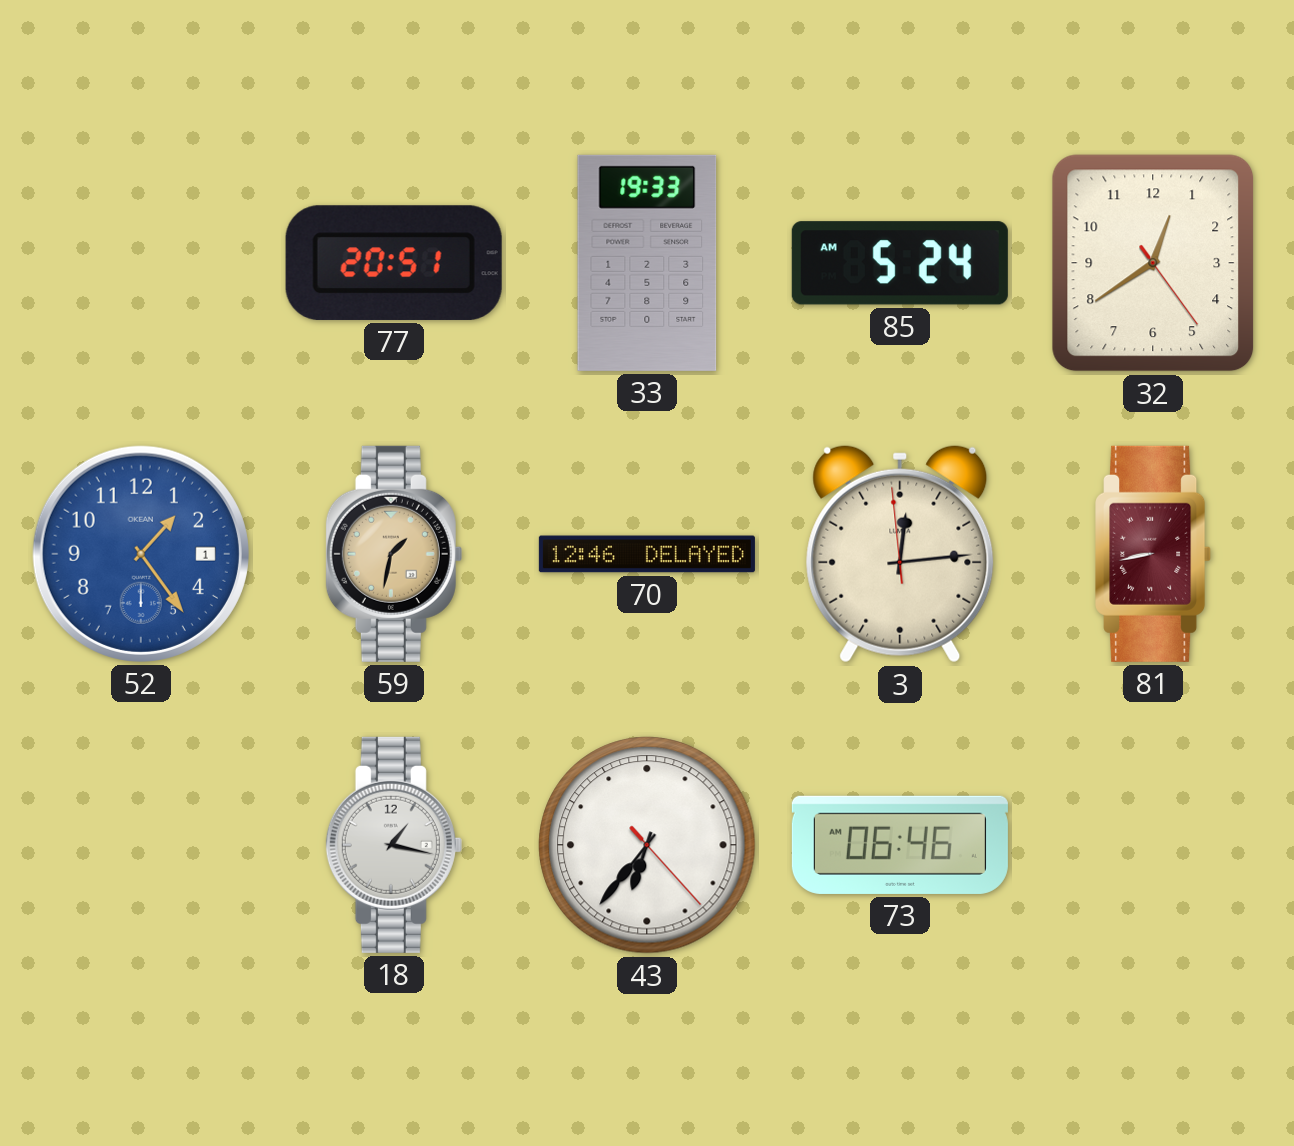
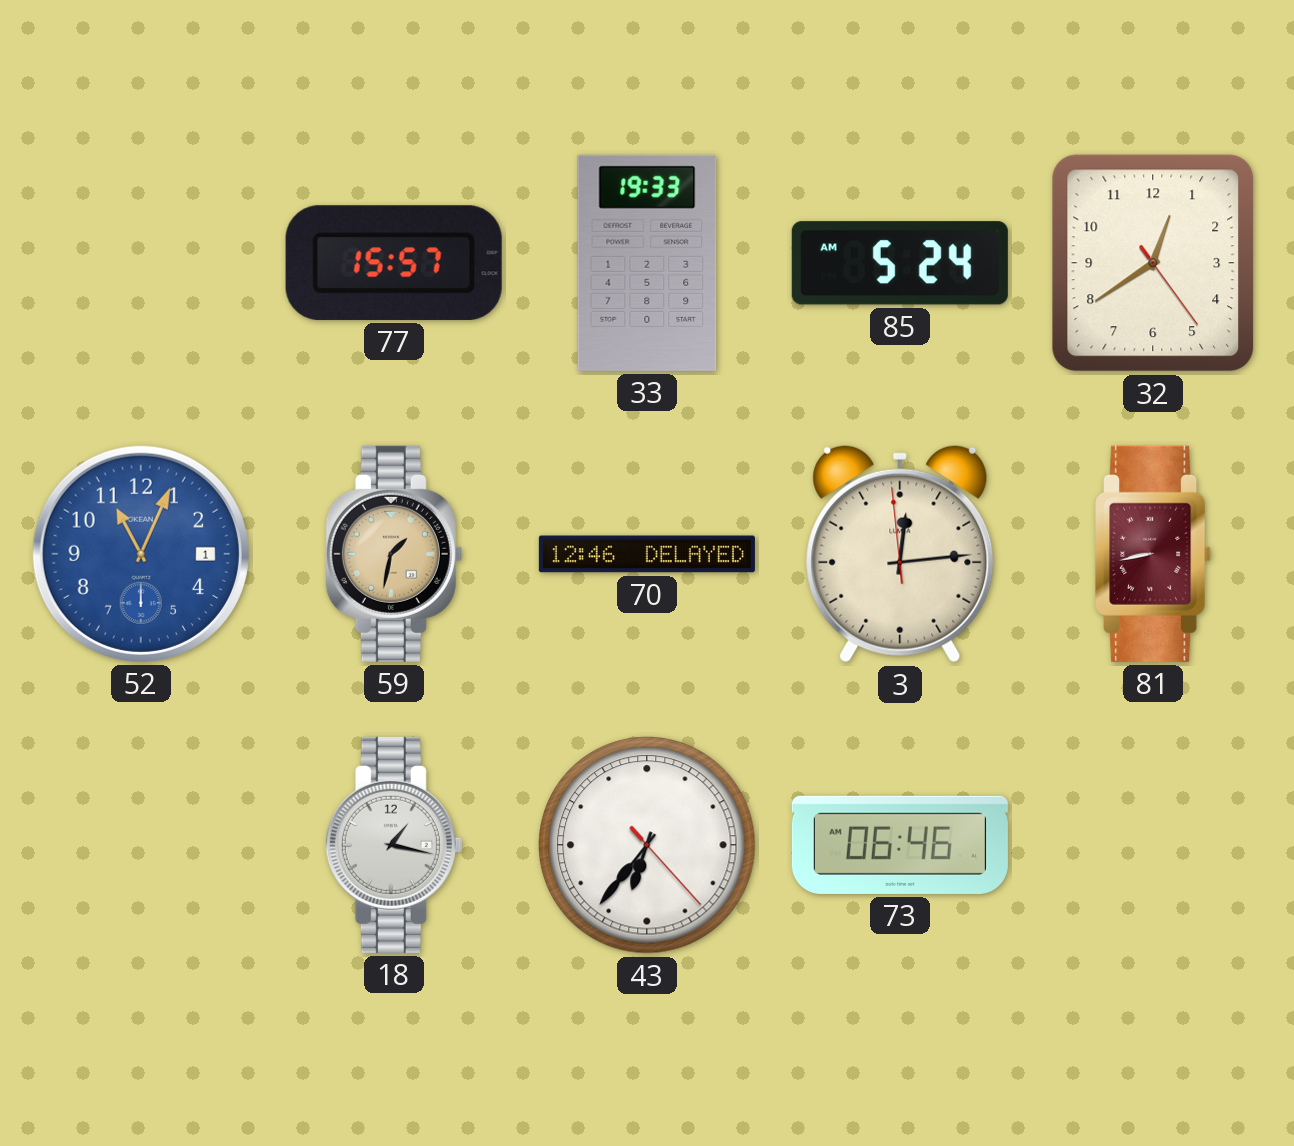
77: 20:51 -> 15:57 (394, 263)
52: 1:24 -> 11:04 (141, 554)
